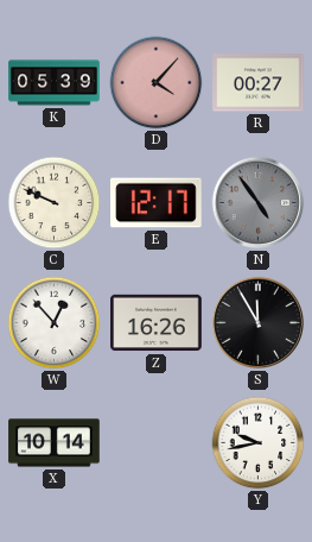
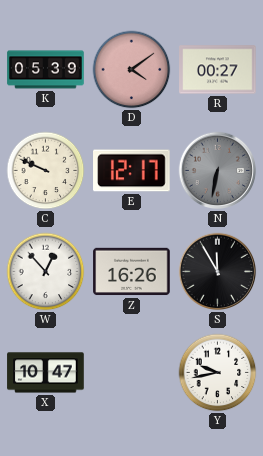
D: 4:07 -> 4:09 (132, 70)
N: 4:54 -> 6:32 (218, 171)
X: 10:14 -> 10:47 (46, 373)
